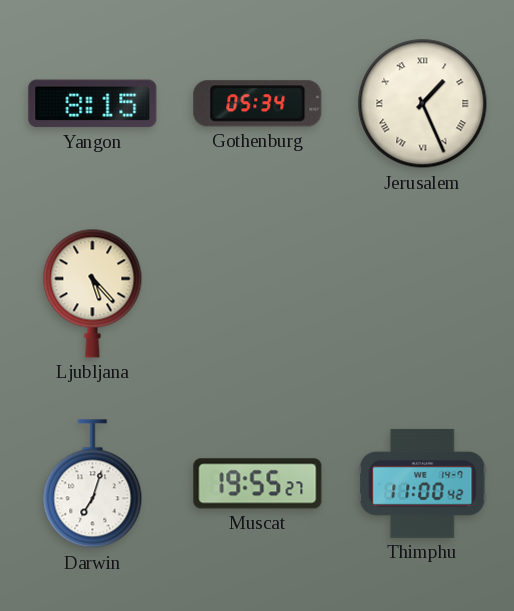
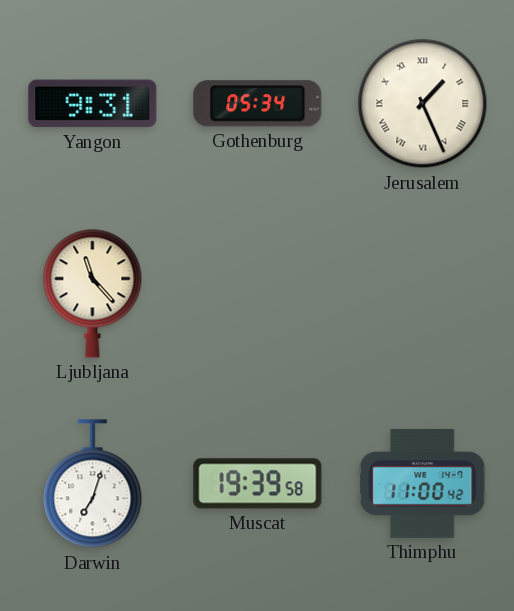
Yangon: 8:15 -> 9:31 (93, 104)
Ljubljana: 5:23 -> 11:23 (93, 293)
Muscat: 19:55 -> 19:39 (258, 484)
